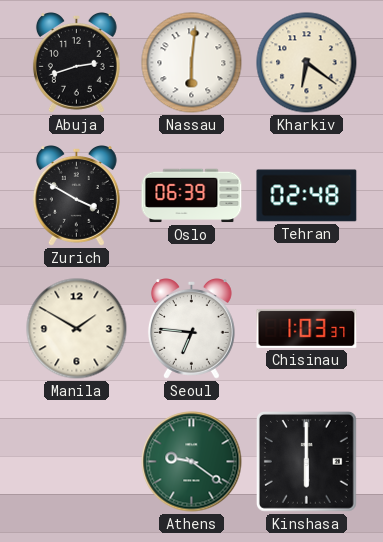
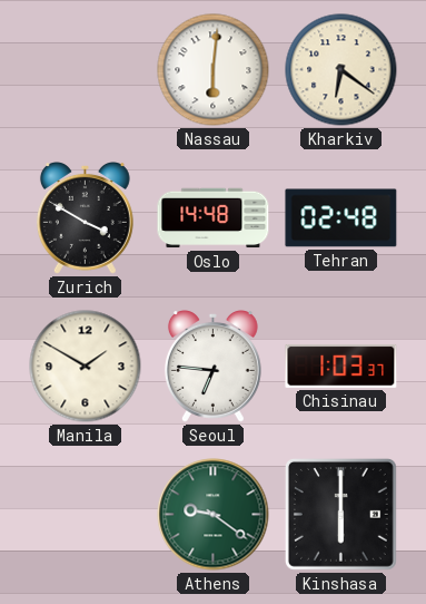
Abuja: 2:42 -> none (76, 63)
Oslo: 06:39 -> 14:48 (214, 218)
